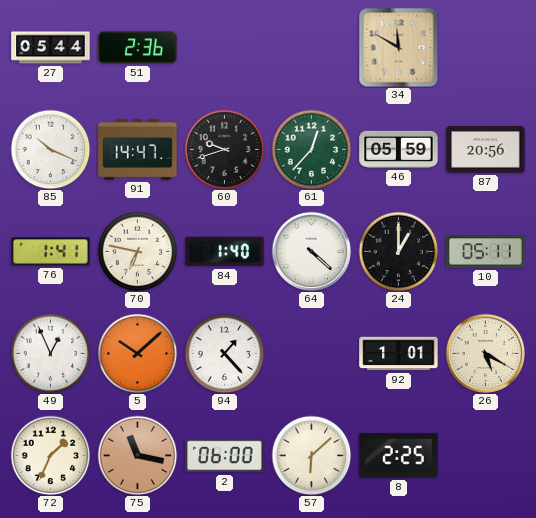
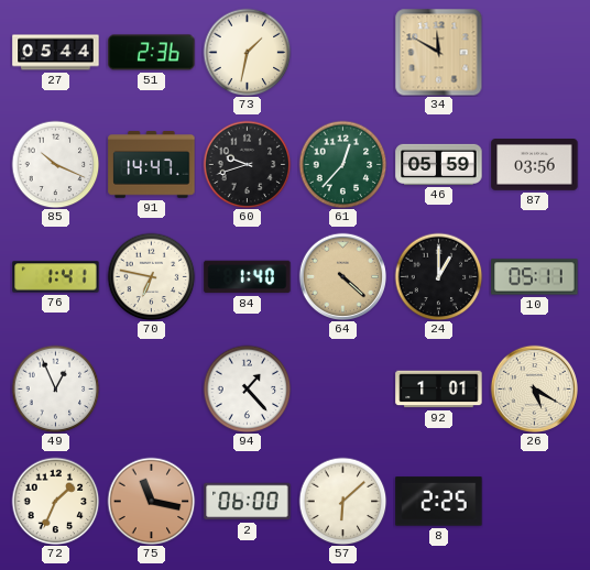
73: none -> 1:32 (247, 52)
87: 20:56 -> 03:56 (535, 165)
64 dial: white -> champagne (342, 276)
5: 10:08 -> none (137, 353)
